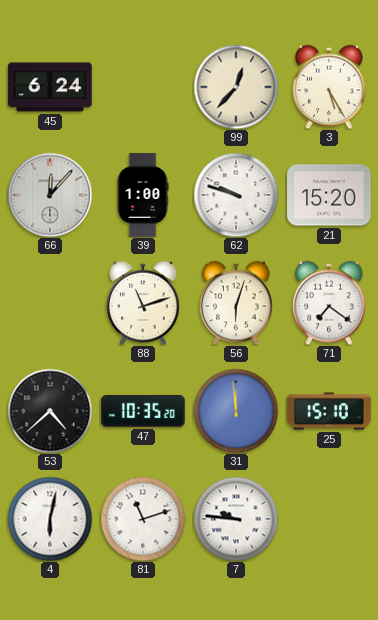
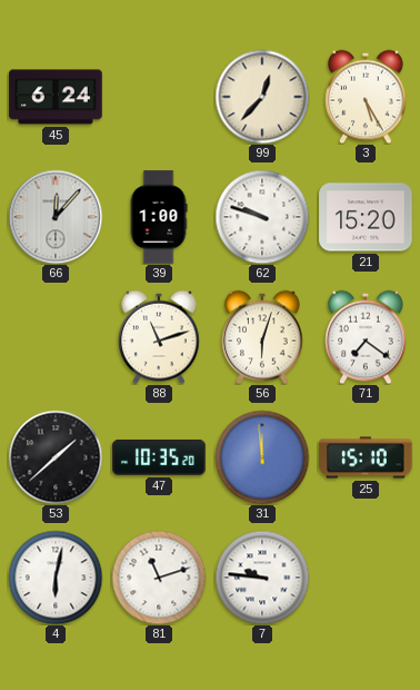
53: 4:38 -> 1:38 (56, 457)
